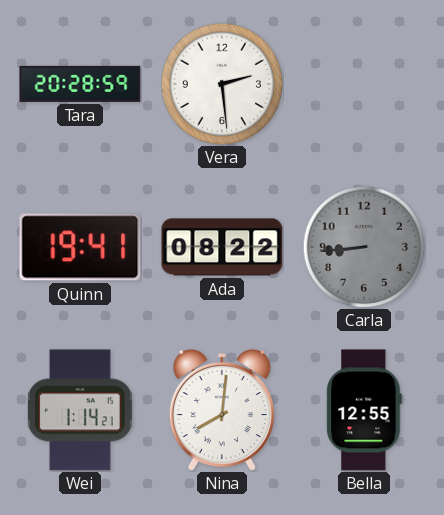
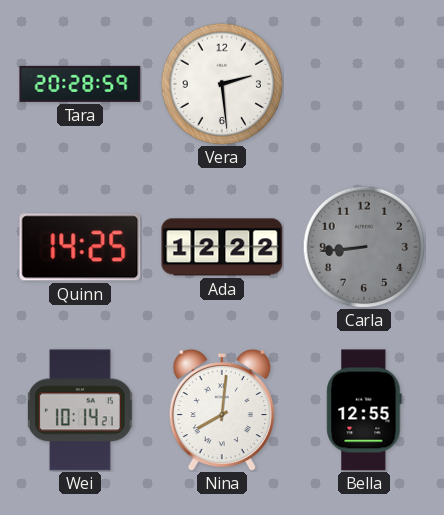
Quinn: 19:41 -> 14:25 (80, 247)
Ada: 08:22 -> 12:22 (222, 247)
Wei: 1:14 -> 10:14 (80, 410)
